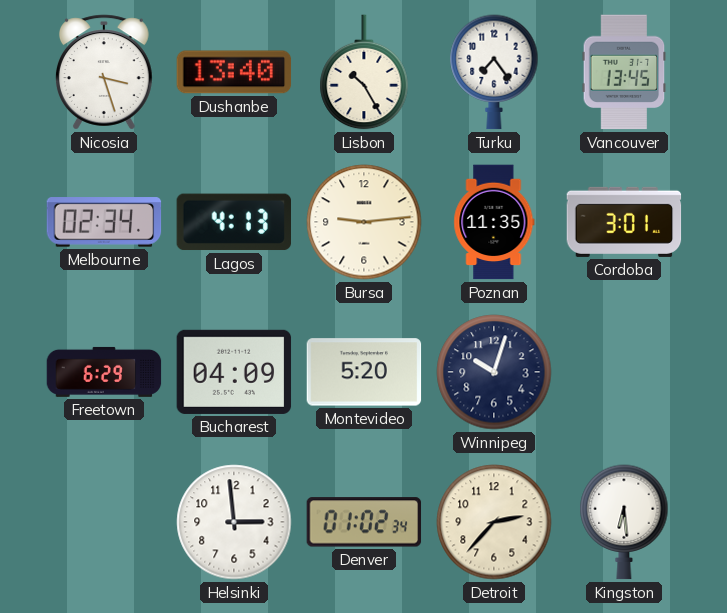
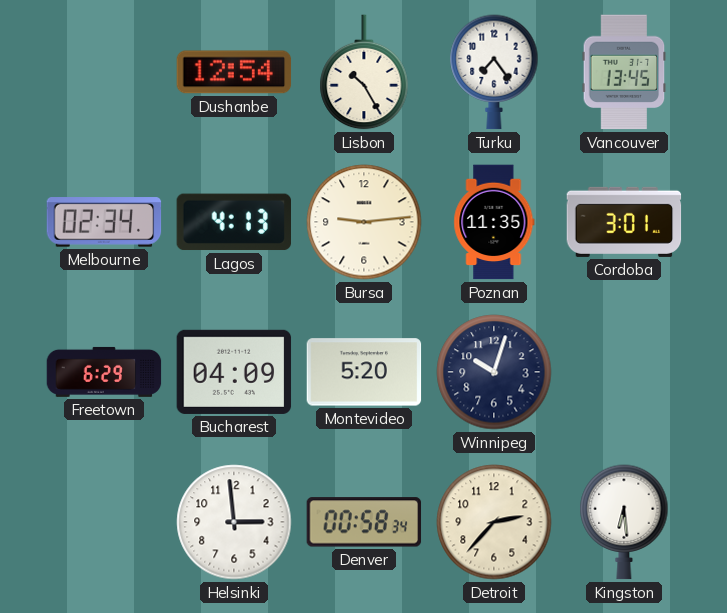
Nicosia: 3:27 -> none (104, 72)
Dushanbe: 13:40 -> 12:54 (234, 72)
Denver: 01:02 -> 00:58 (364, 522)
